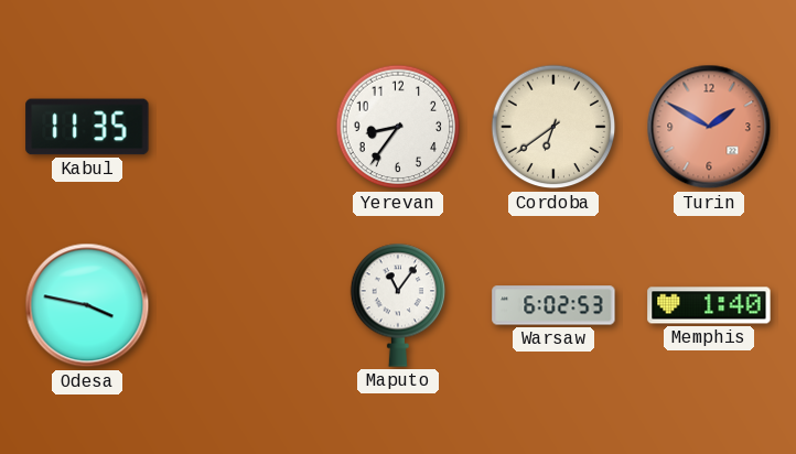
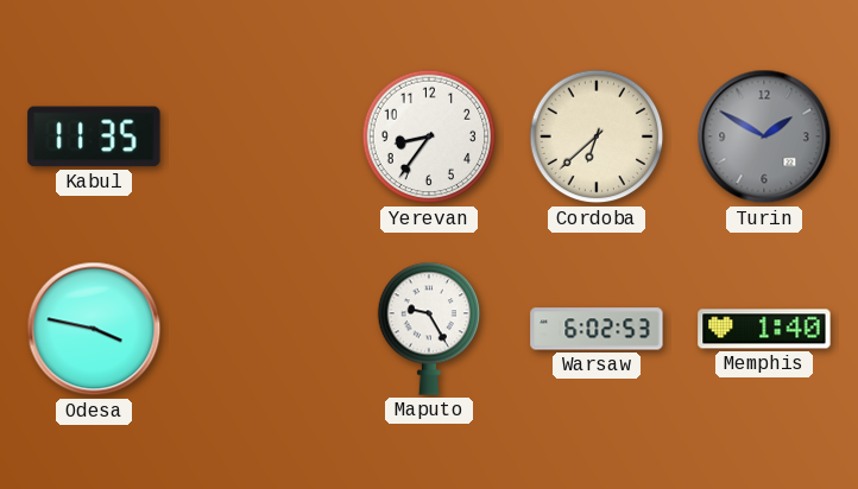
Cordoba: 6:39 -> 6:38 (597, 136)
Turin dial: salmon -> grey (764, 136)
Maputo: 11:06 -> 9:25 (429, 329)
